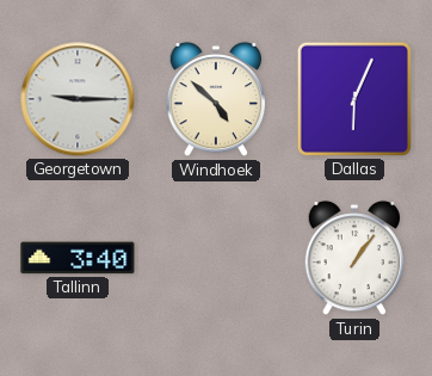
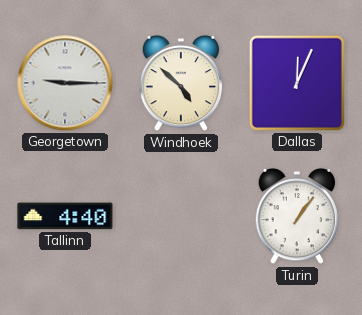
Dallas: 6:04 -> 12:04 (297, 83)
Tallinn: 3:40 -> 4:40 (65, 216)
